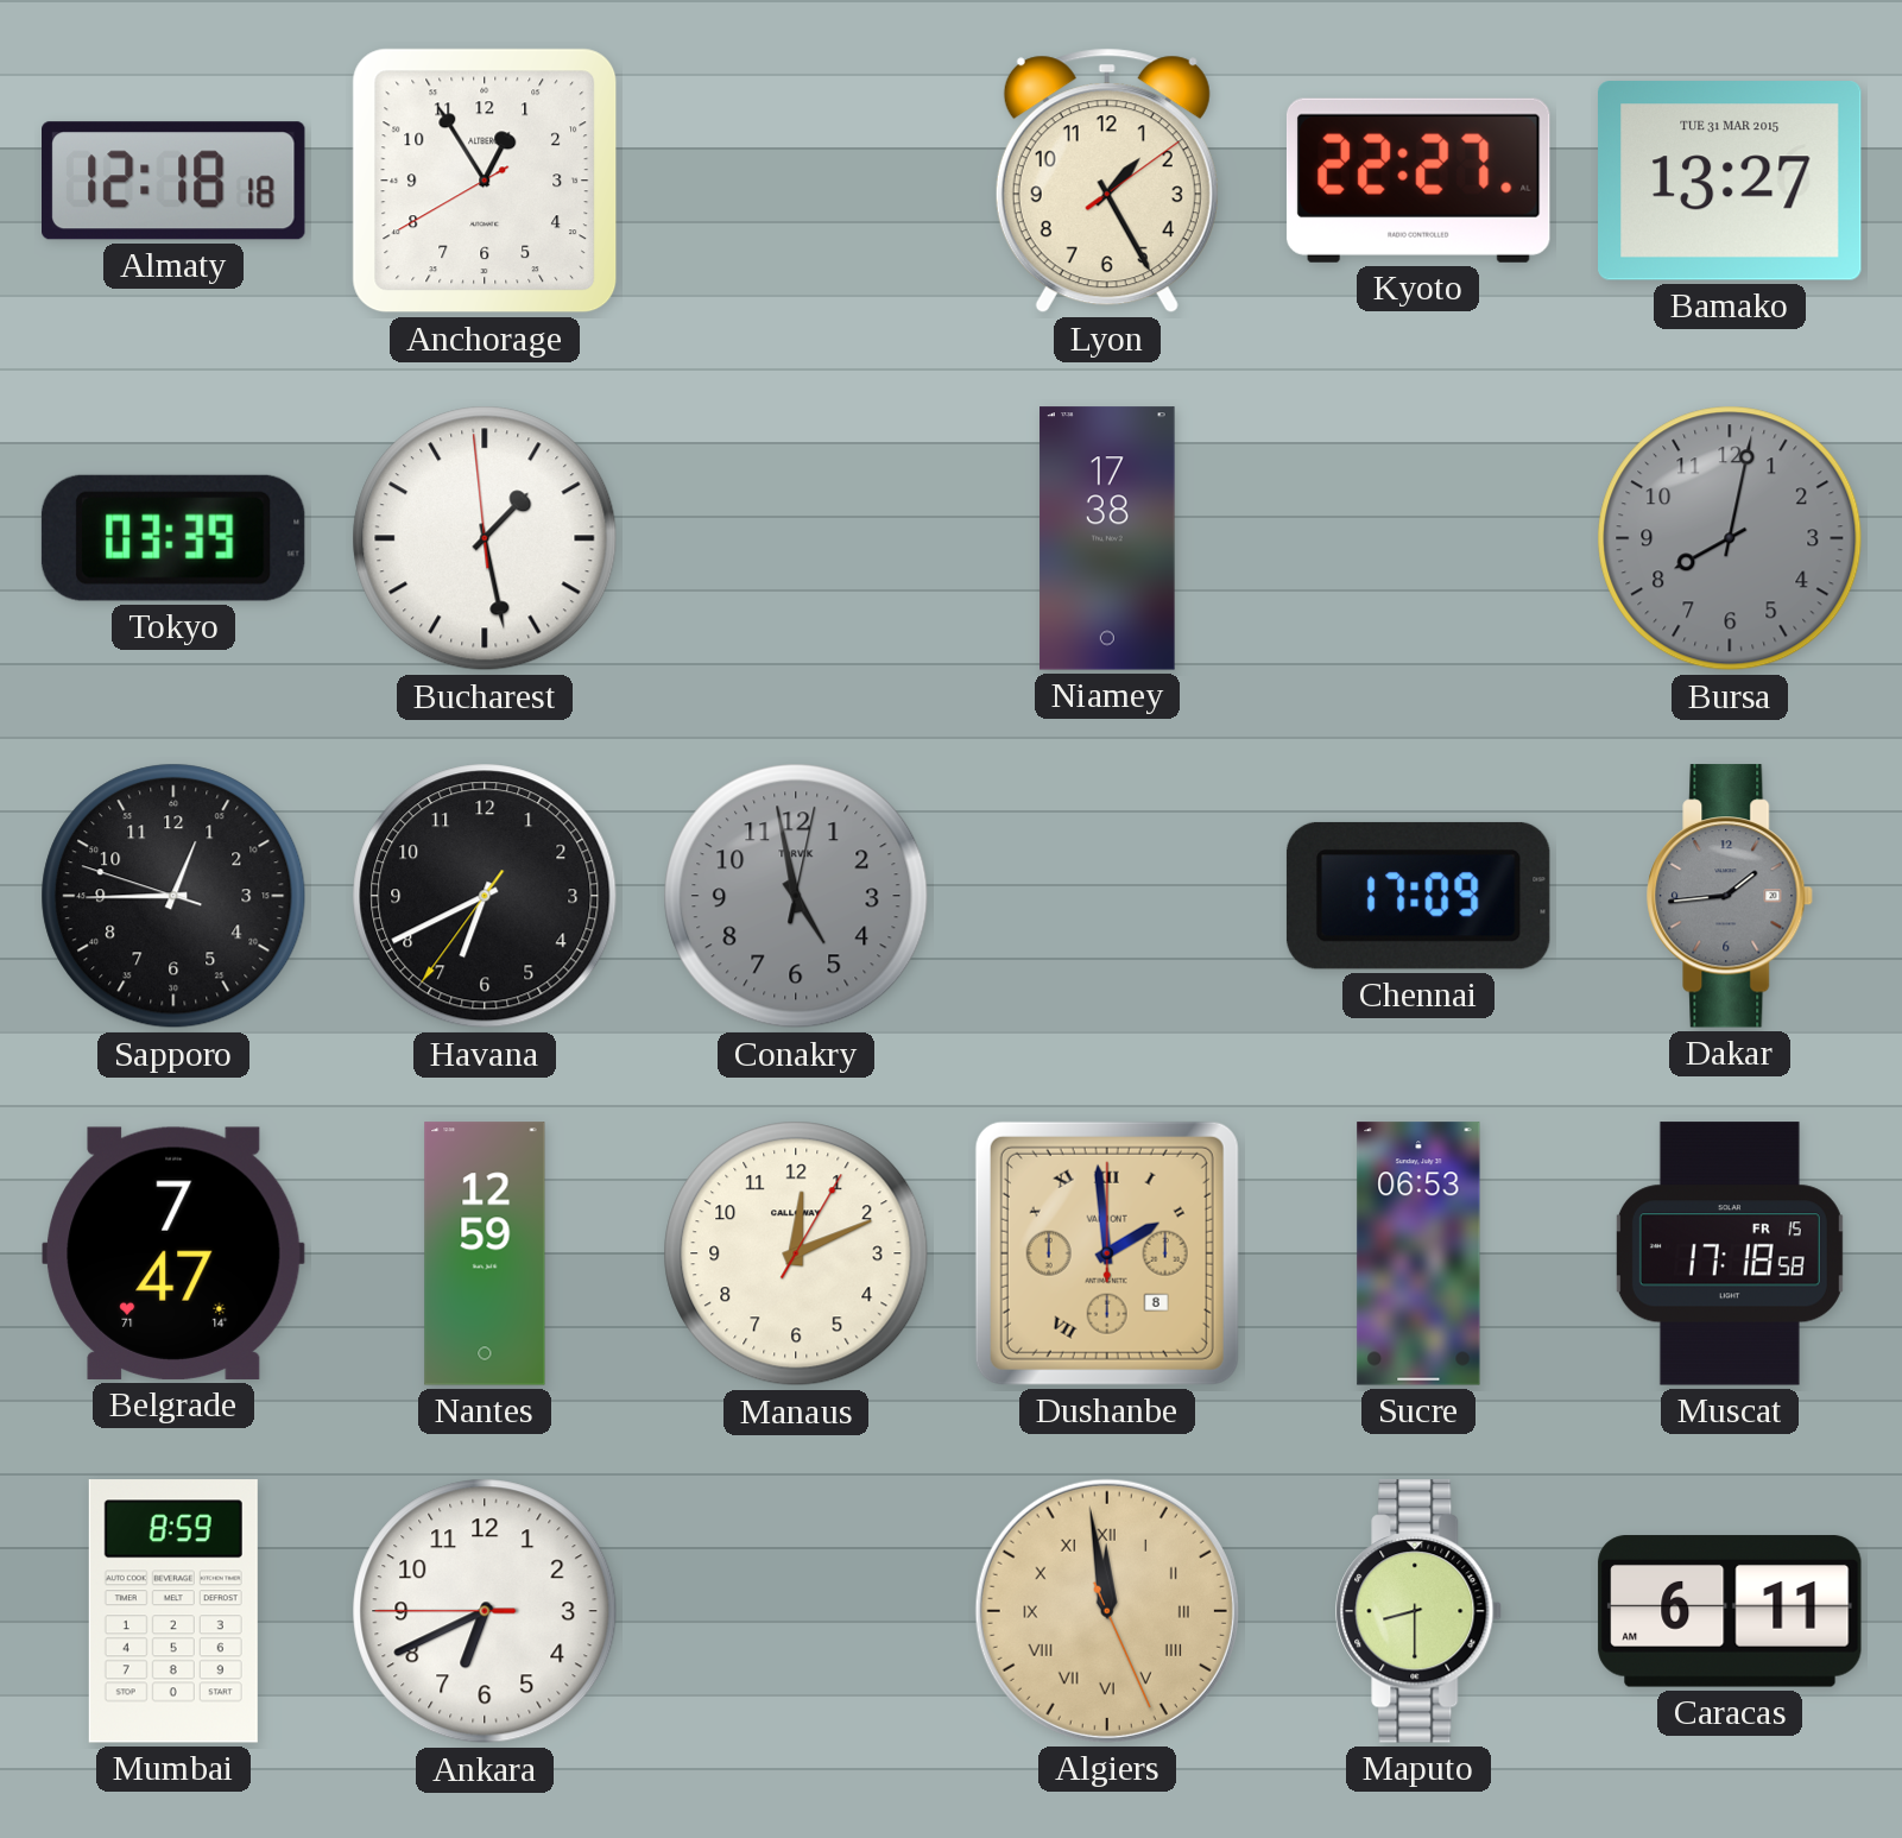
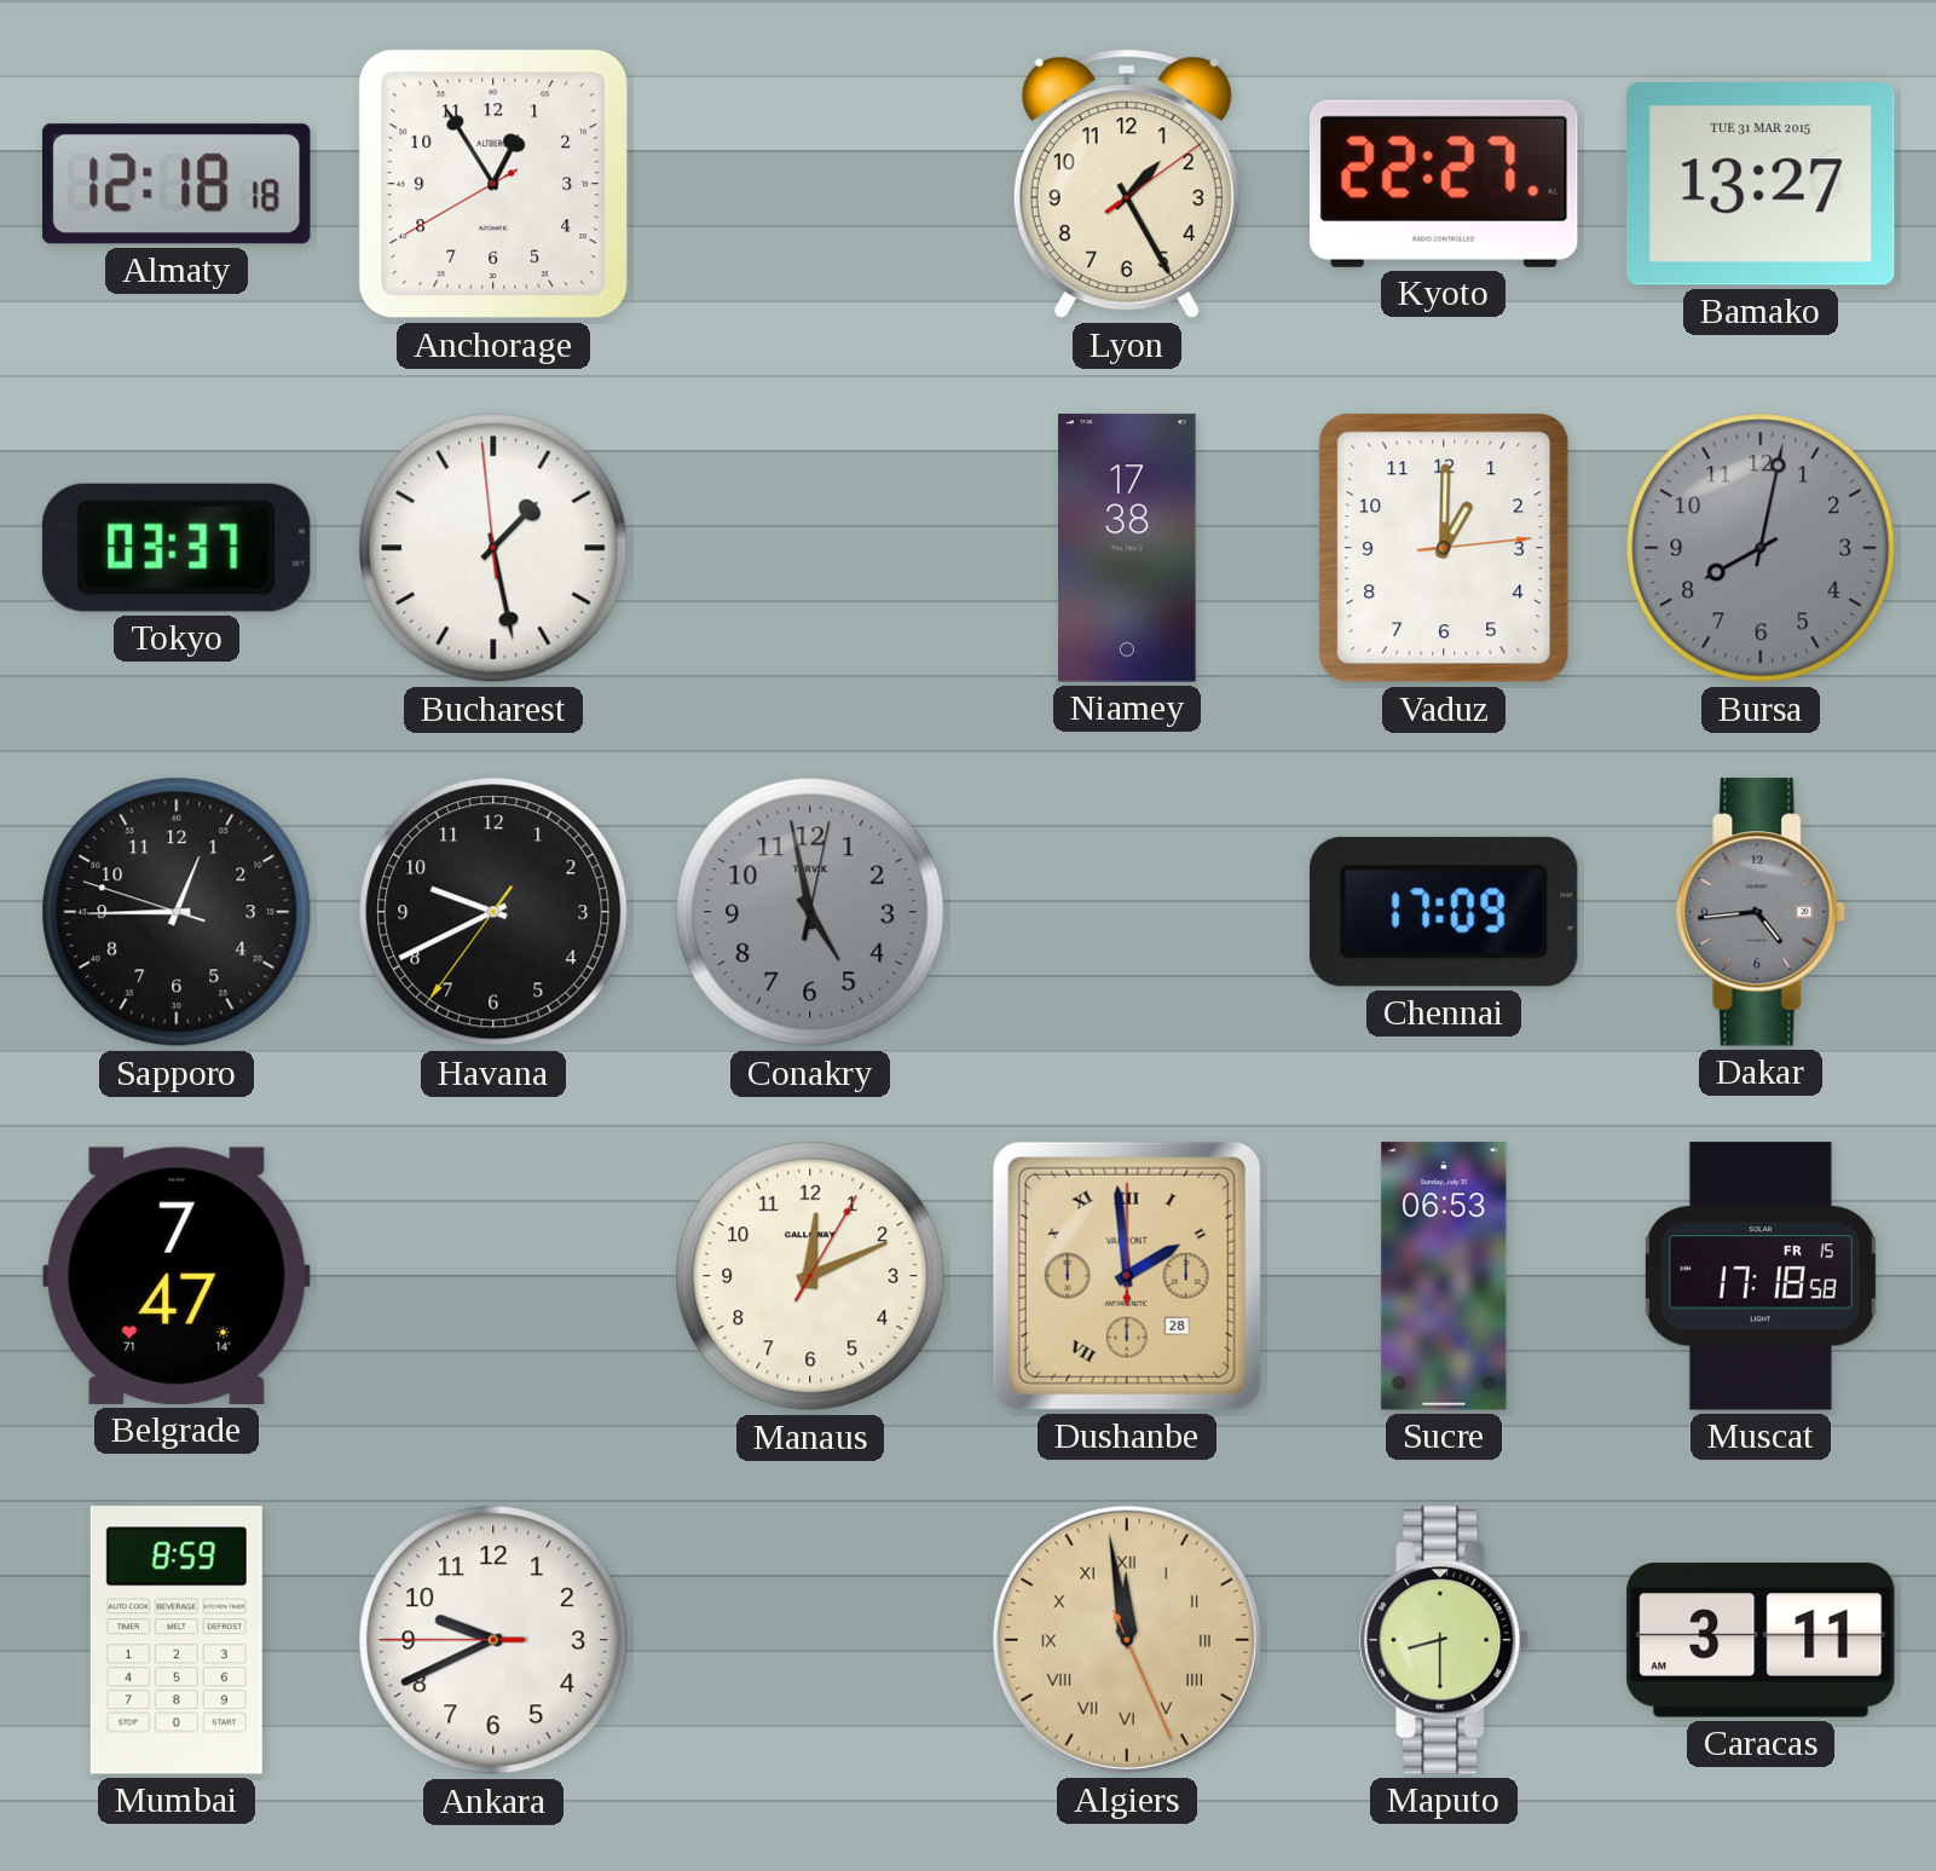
Tokyo: 03:39 -> 03:37 (177, 548)
Vaduz: none -> 1:00 (1444, 548)
Havana: 6:40 -> 9:40 (493, 912)
Dakar: 1:44 -> 4:44 (1762, 912)
Nantes: 12:59 -> none (485, 1253)
Dushanbe date: 8 -> 28 (1127, 1276)
Ankara: 6:40 -> 9:40 (493, 1640)
Caracas: 6:11 -> 3:11 (1761, 1640)
